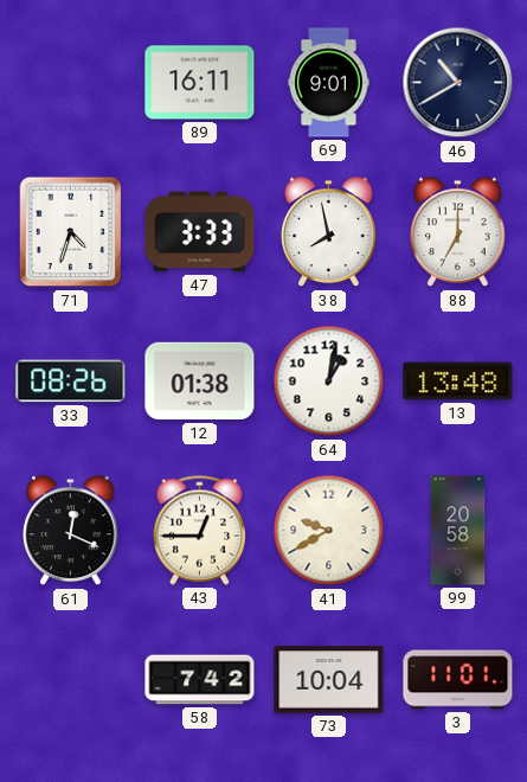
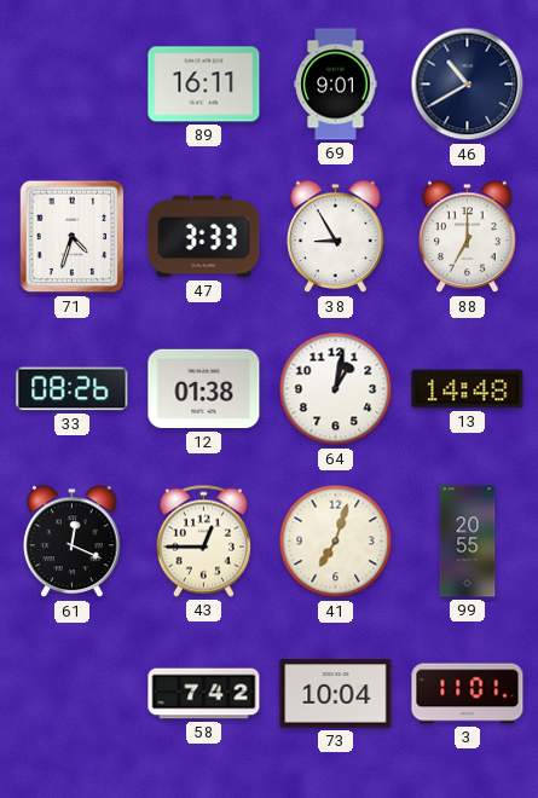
38: 7:58 -> 8:55 (336, 237)
13: 13:48 -> 14:48 (468, 389)
41: 9:40 -> 7:03 (336, 542)
99: 20:58 -> 20:55 (468, 542)
